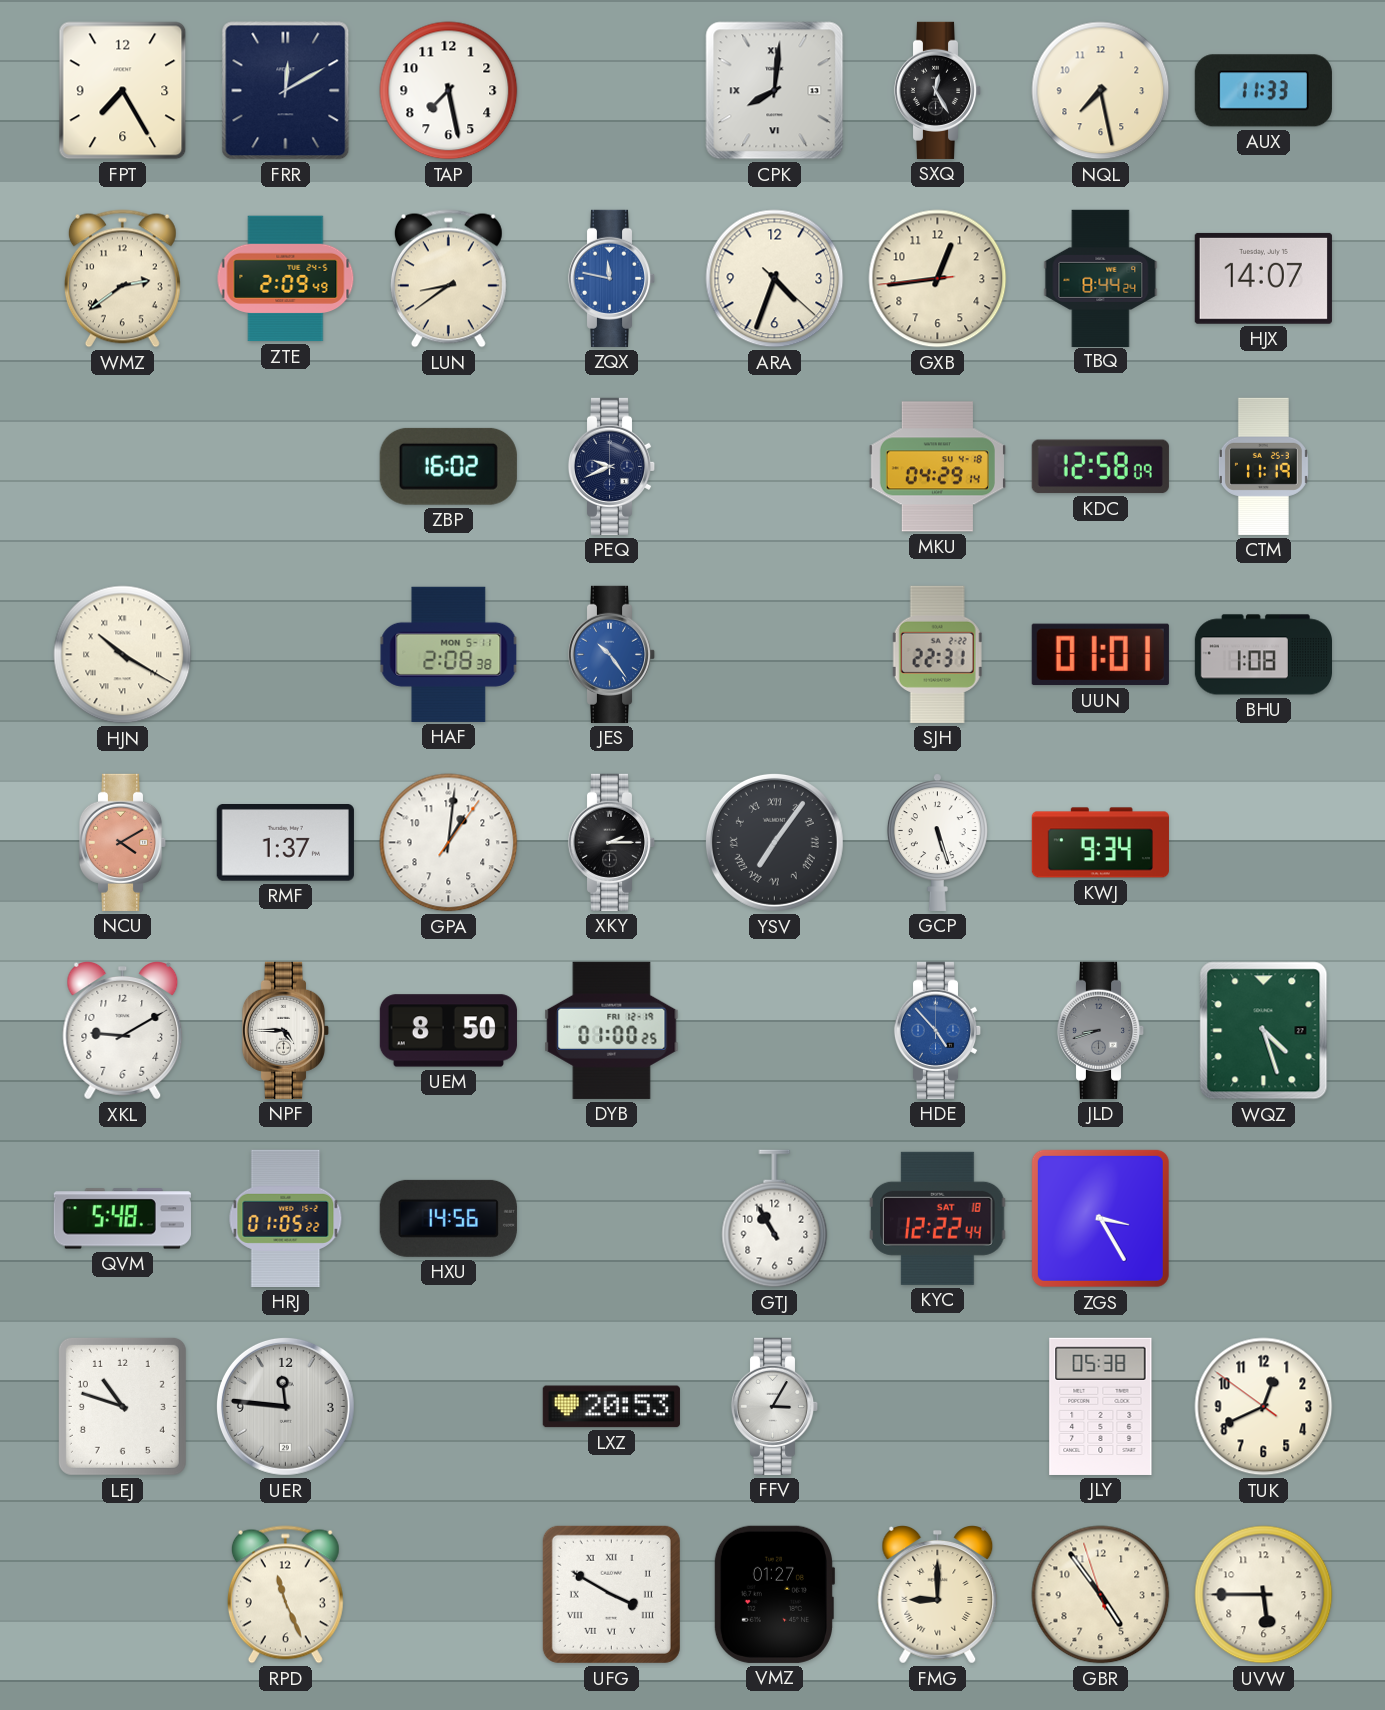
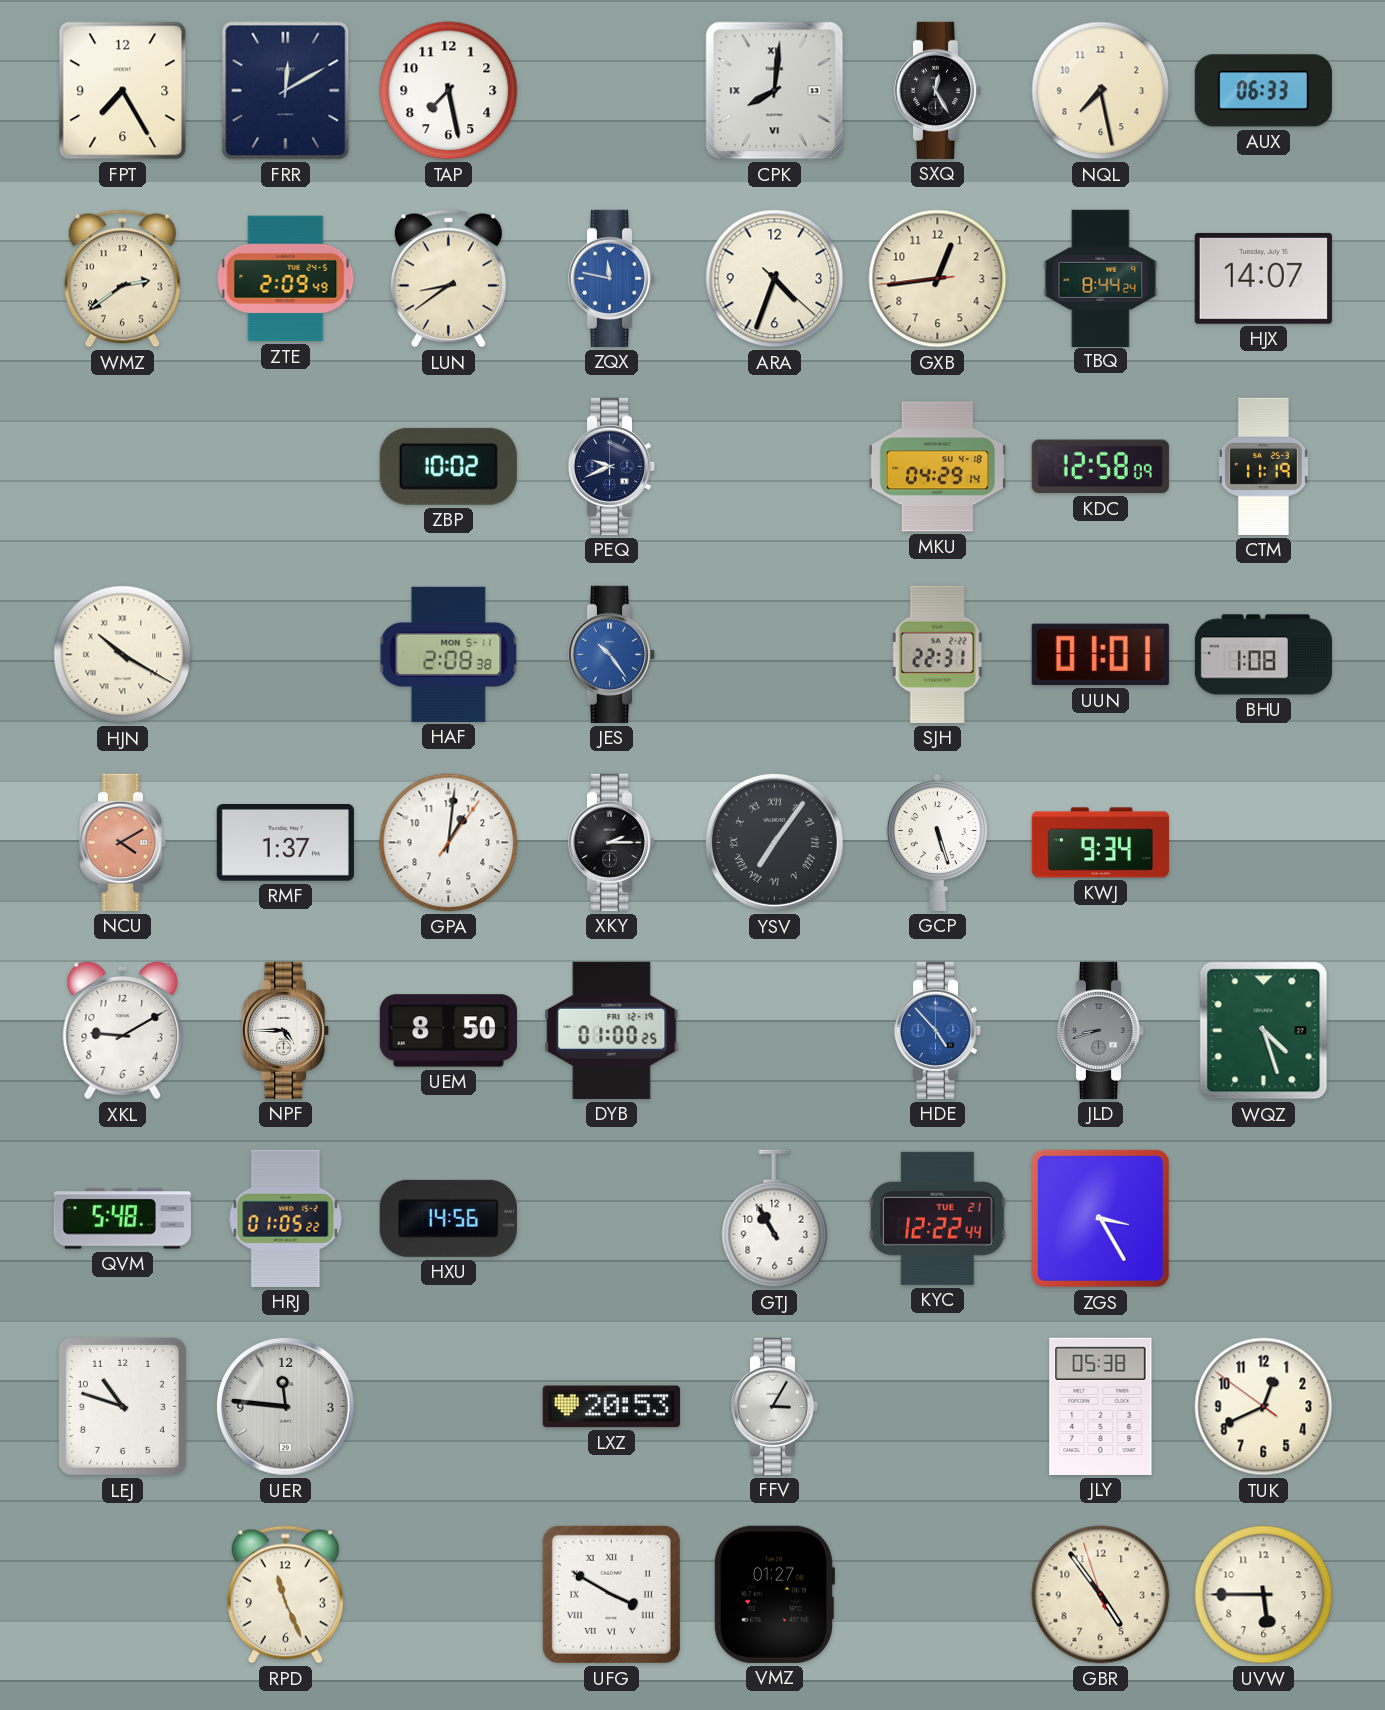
AUX: 11:33 -> 06:33 (1263, 91)
ZBP: 16:02 -> 10:02 (448, 466)
KYC date: SAT 18 -> TUE 21 (938, 1218)
FMG: 9:00 -> none (938, 1595)
